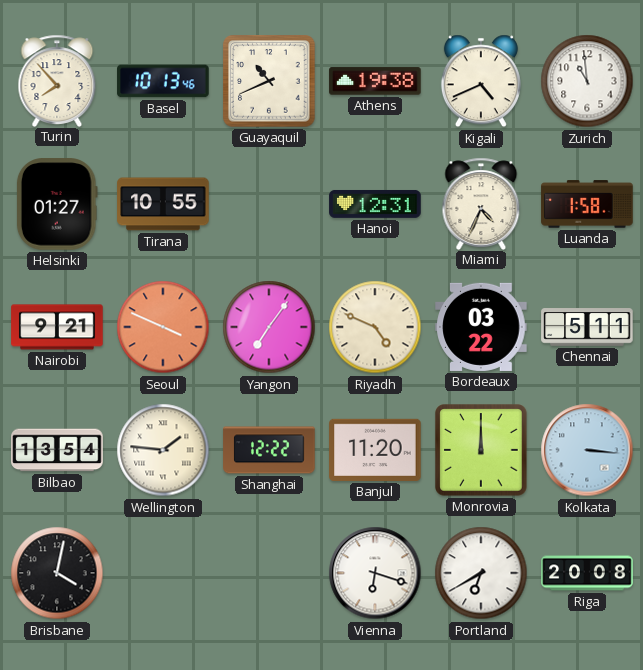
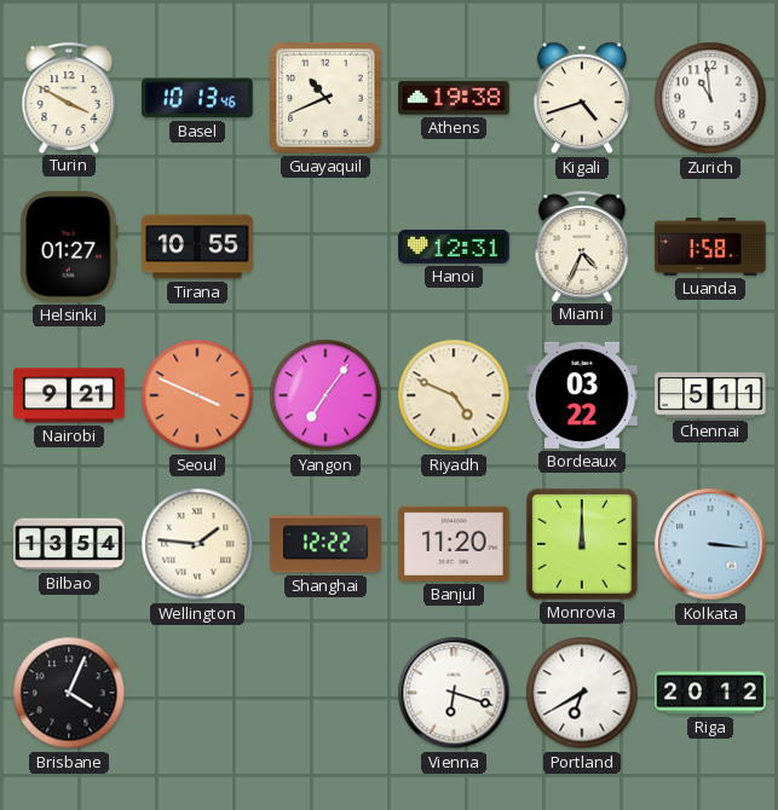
Turin: 7:53 -> 3:50 (69, 97)
Kigali: 4:41 -> 4:42 (582, 98)
Brisbane: 4:02 -> 4:04 (69, 693)
Riga: 20:08 -> 20:12 (710, 693)
